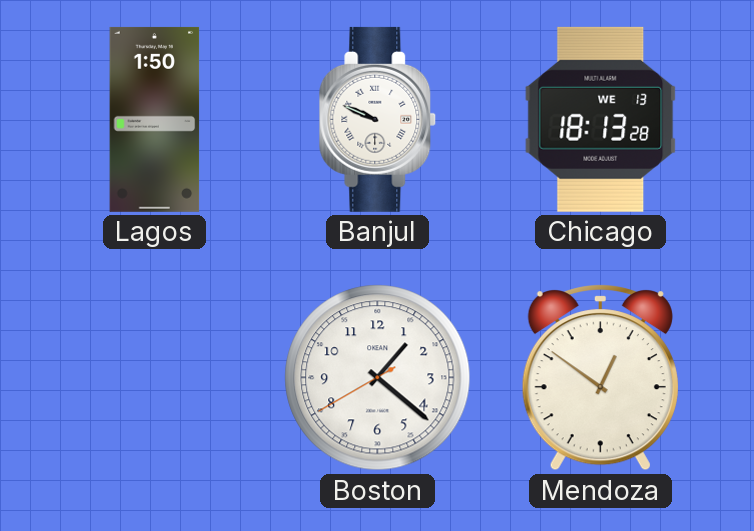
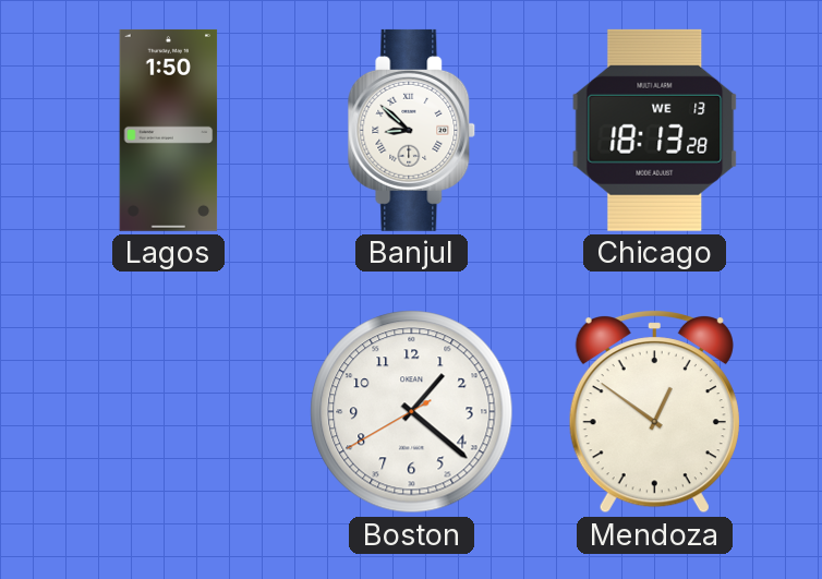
Banjul: 9:49 -> 8:52 (412, 130)
